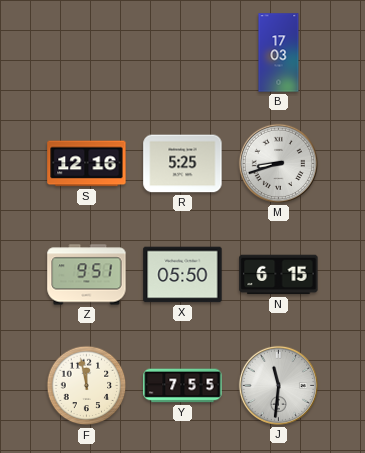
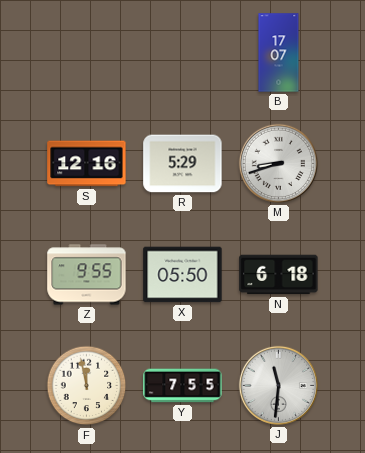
B: 17:03 -> 17:07 (279, 53)
R: 5:25 -> 5:29 (183, 164)
Z: 9:51 -> 9:55 (87, 275)
N: 6:15 -> 6:18 (279, 275)
